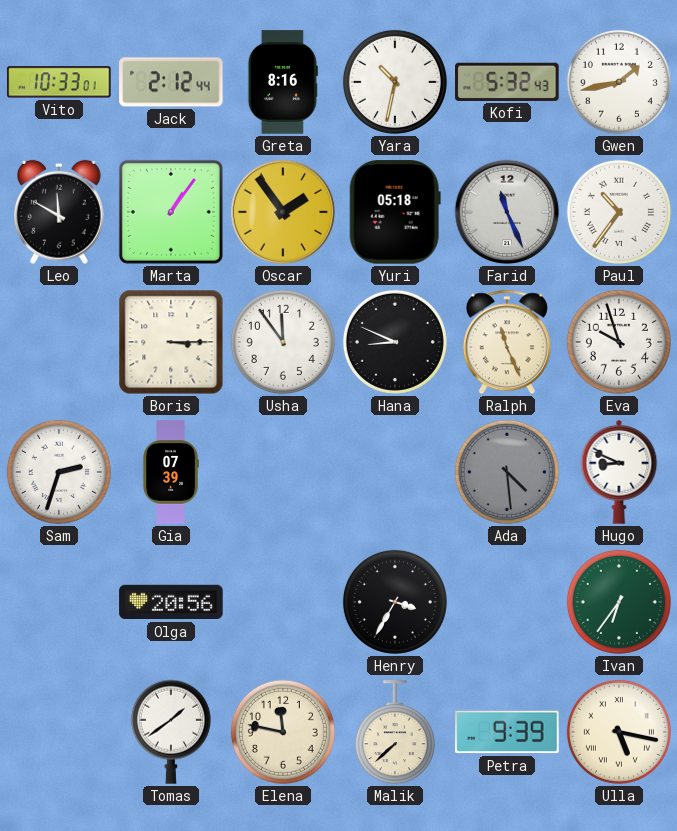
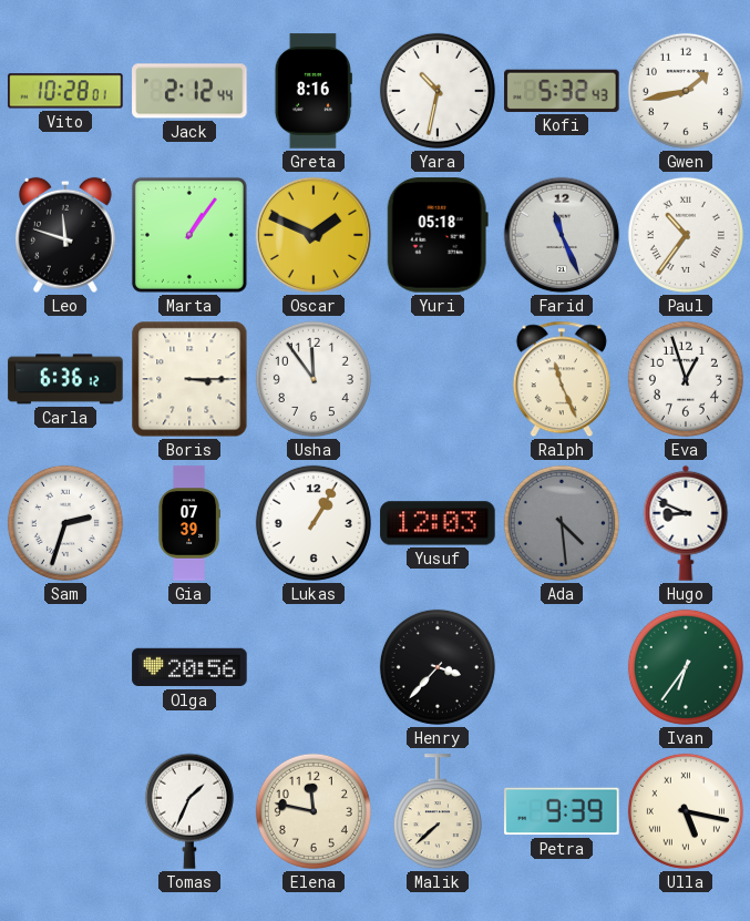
Vito: 10:33 -> 10:28 (65, 91)
Leo: 11:50 -> 11:48 (65, 235)
Oscar: 1:54 -> 1:49 (314, 235)
Carla: none -> 6:36 (65, 379)
Hana: 8:49 -> none (395, 342)
Eva: 9:57 -> 12:57 (686, 379)
Lukas: none -> 1:05 (314, 523)
Yusuf: none -> 12:03 (438, 523)
Henry: 3:35 -> 3:37 (438, 667)
Tomas: 1:39 -> 1:34 (189, 811)
